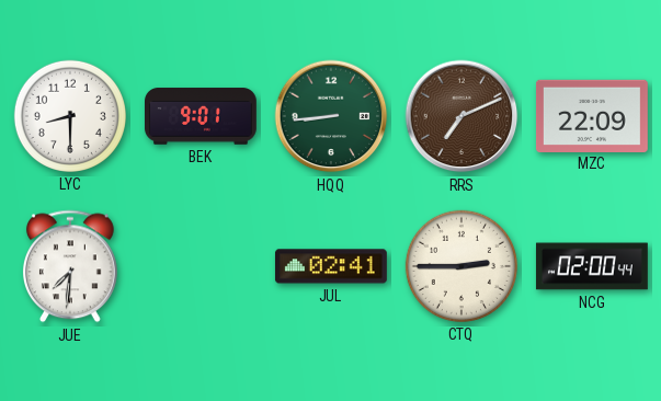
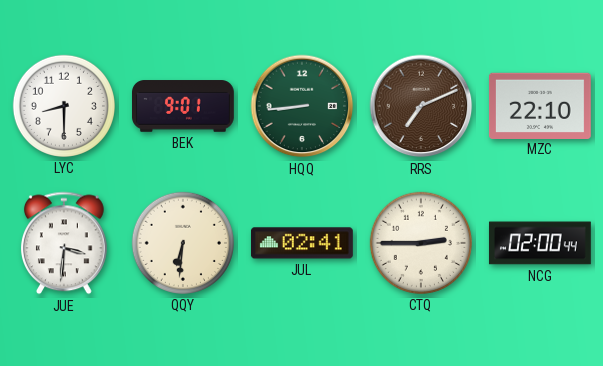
MZC: 22:09 -> 22:10 (540, 105)
JUE: 7:31 -> 3:31 (64, 243)
QQY: none -> 6:31 (183, 243)
